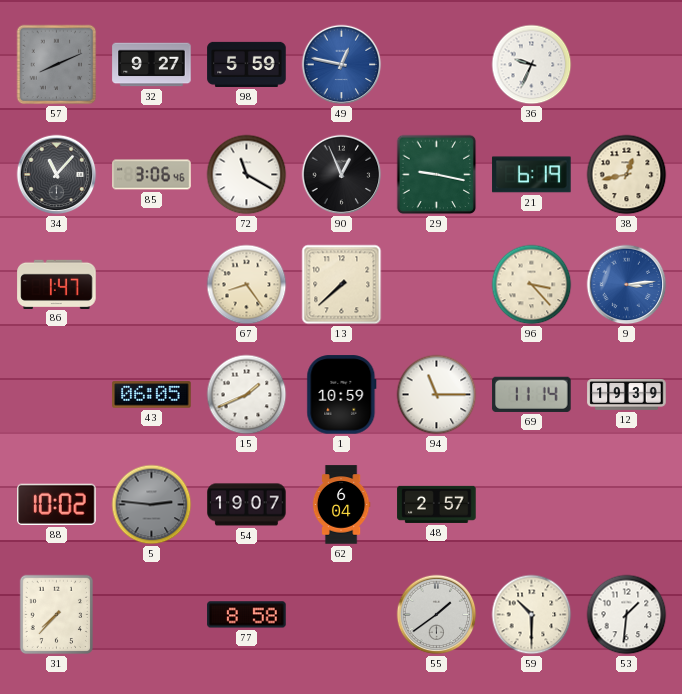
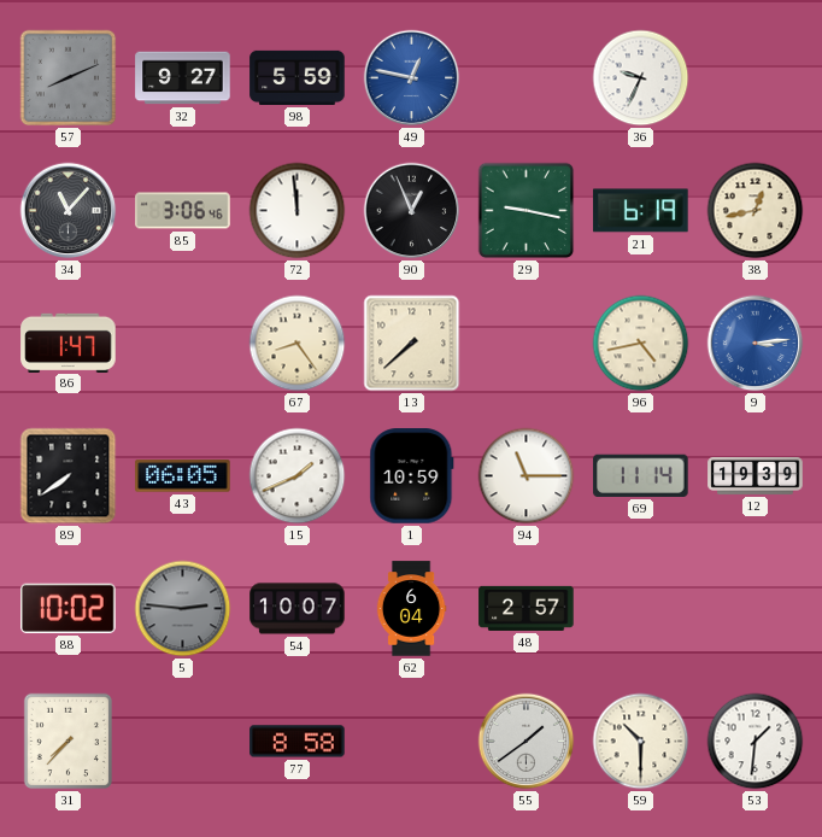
72: 11:20 -> 11:59 (298, 211)
96: 3:23 -> 4:43 (641, 344)
89: none -> 7:39 (69, 476)
54: 19:07 -> 10:07 (298, 609)
